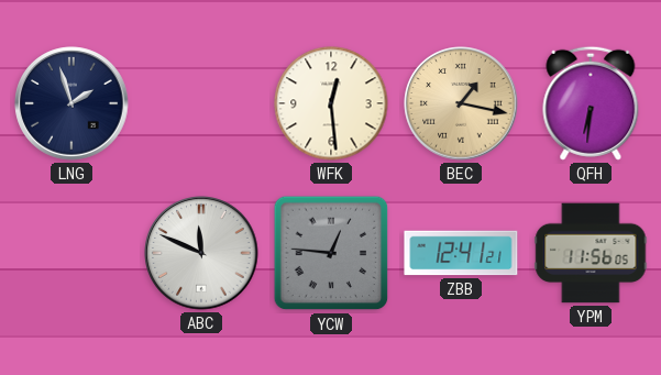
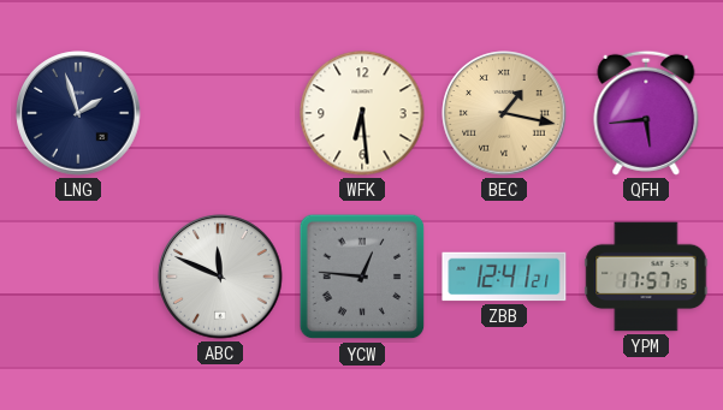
WFK: 12:29 -> 6:29 (362, 113)
QFH: 6:31 -> 5:44 (646, 113)
YPM: 11:56 -> 17:57 (646, 277)
